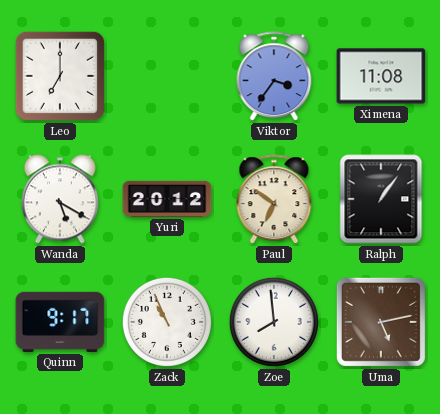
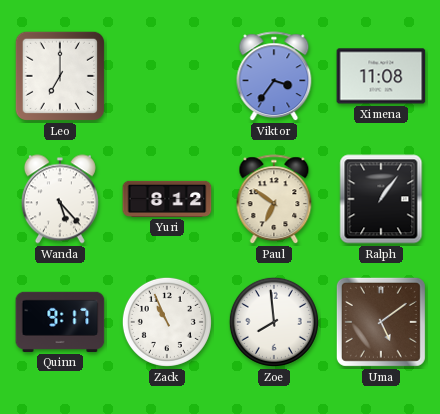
Wanda: 5:20 -> 5:23 (60, 199)
Yuri: 20:12 -> 8:12 (167, 199)
Uma: 5:13 -> 5:09 (381, 322)
